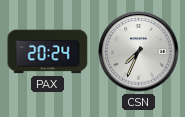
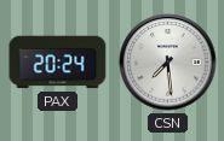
CSN: 7:34 -> 7:29 (168, 63)
